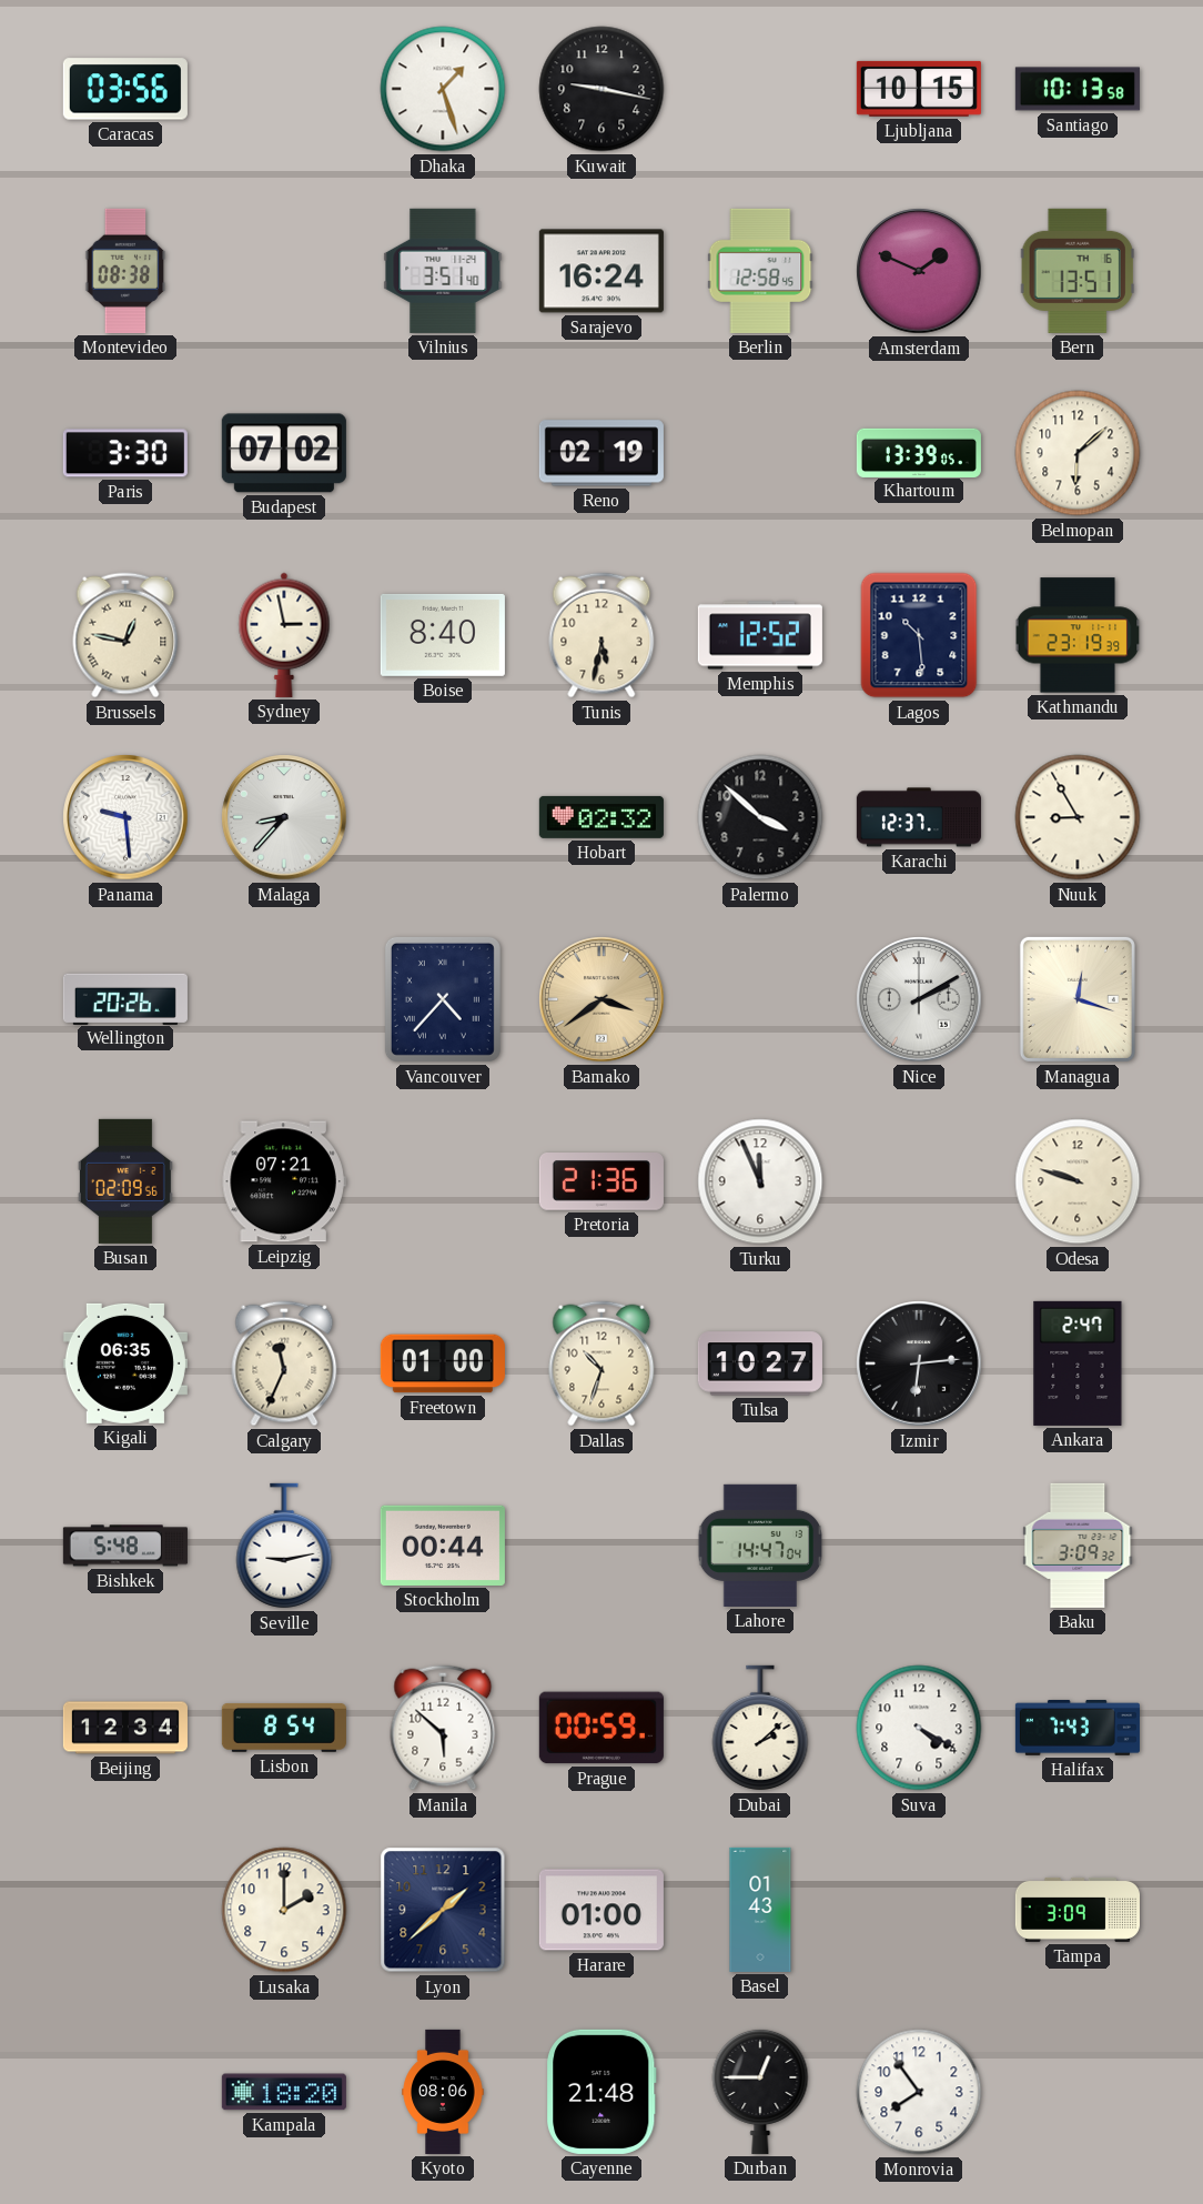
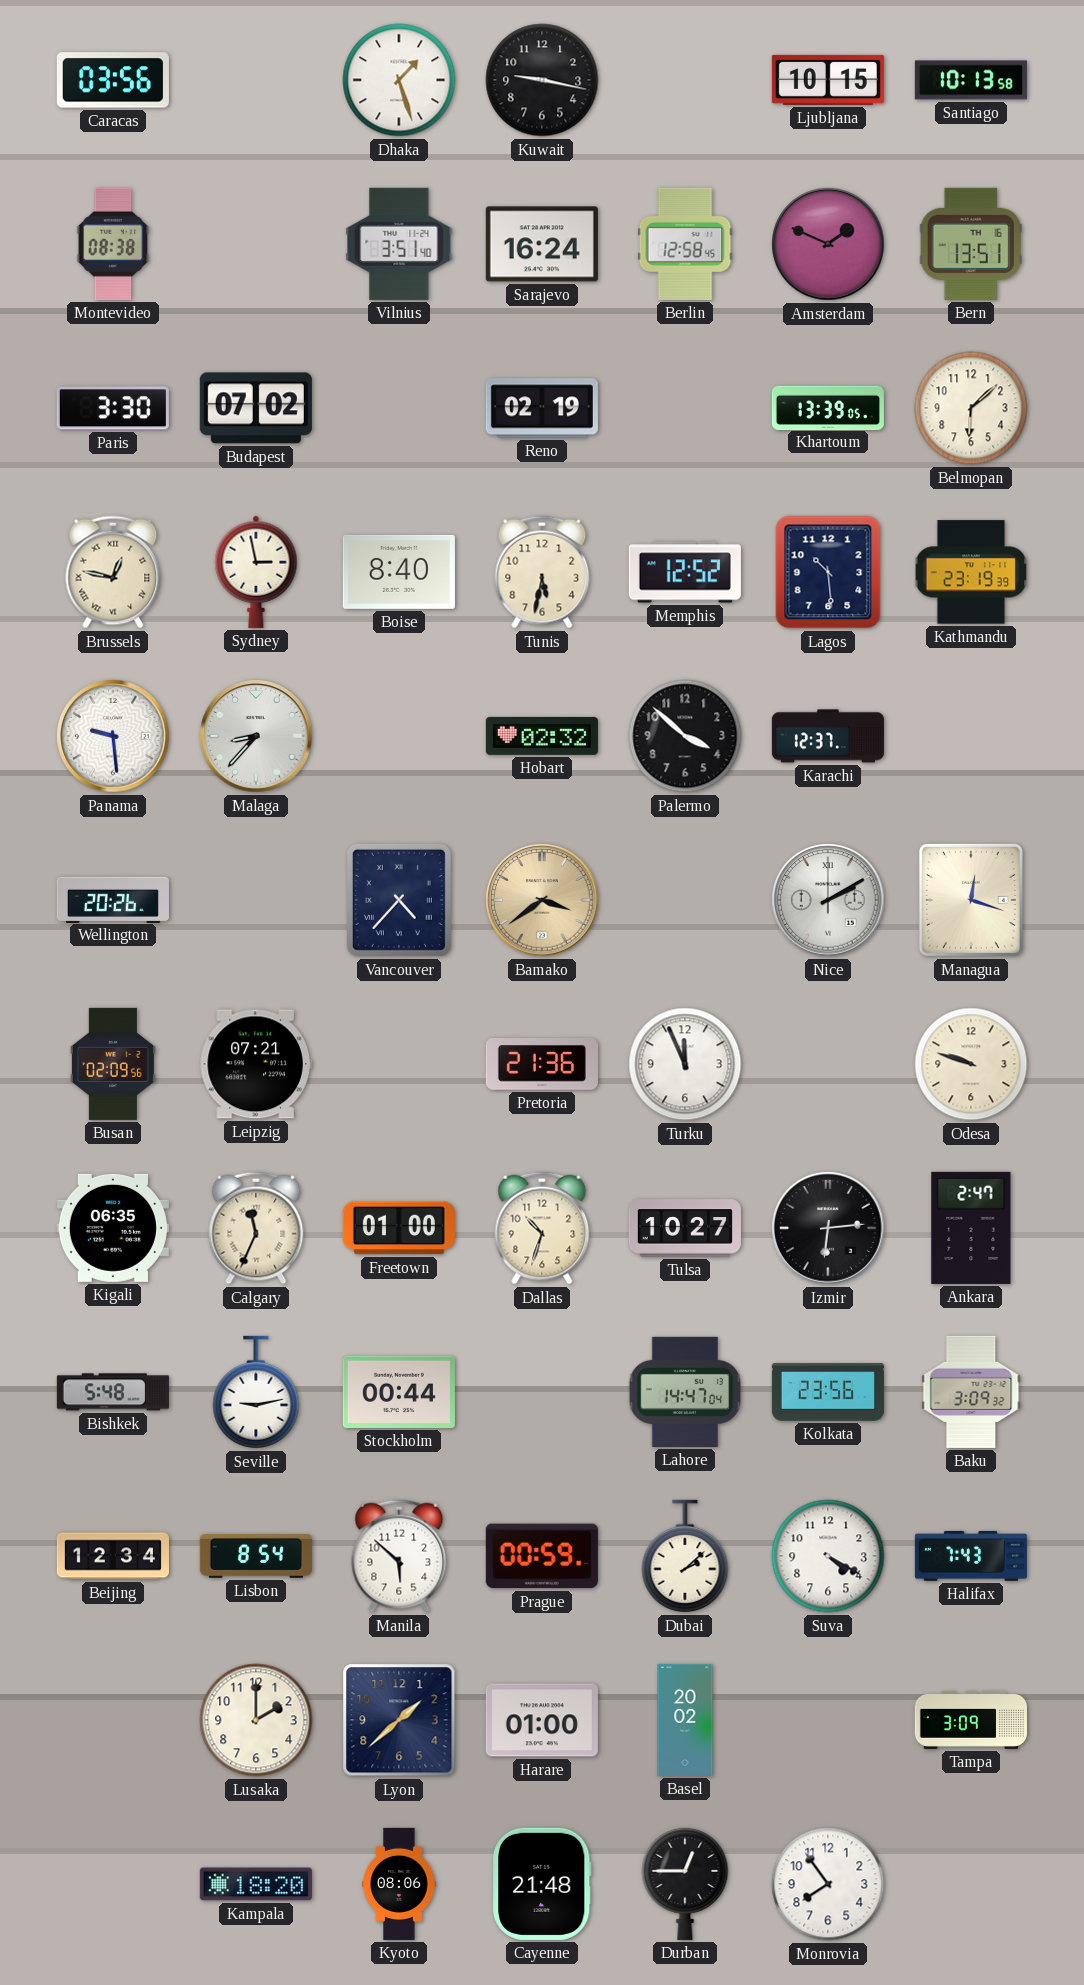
Nuuk: 8:55 -> none (1078, 817)
Kolkata: none -> 23:56 (828, 1392)
Basel: 01:43 -> 20:02 (685, 1720)
